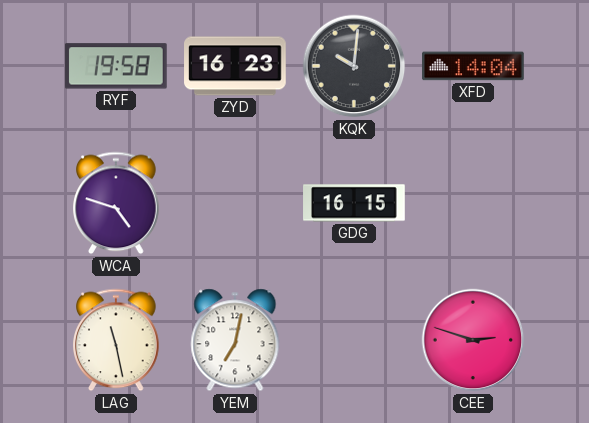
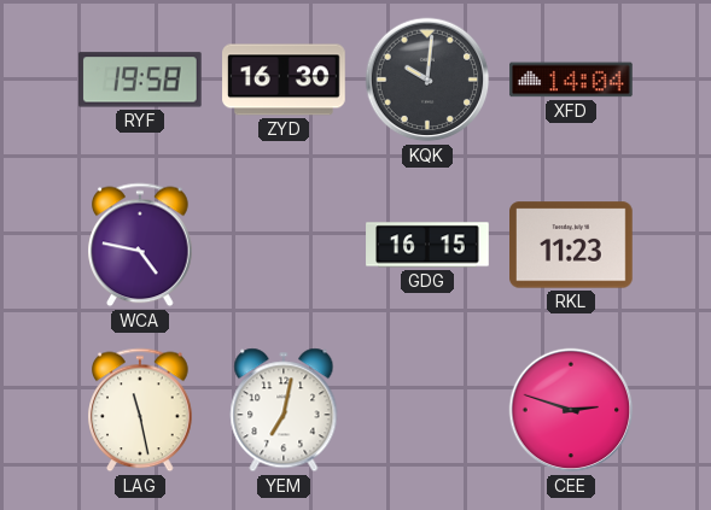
ZYD: 16:23 -> 16:30 (284, 80)
WCA: 4:48 -> 4:47 (141, 245)
RKL: none -> 11:23 (572, 245)
